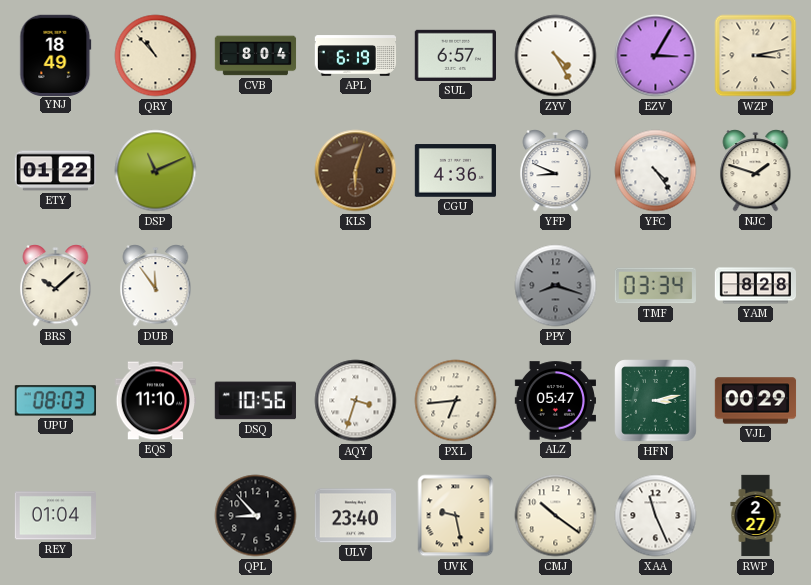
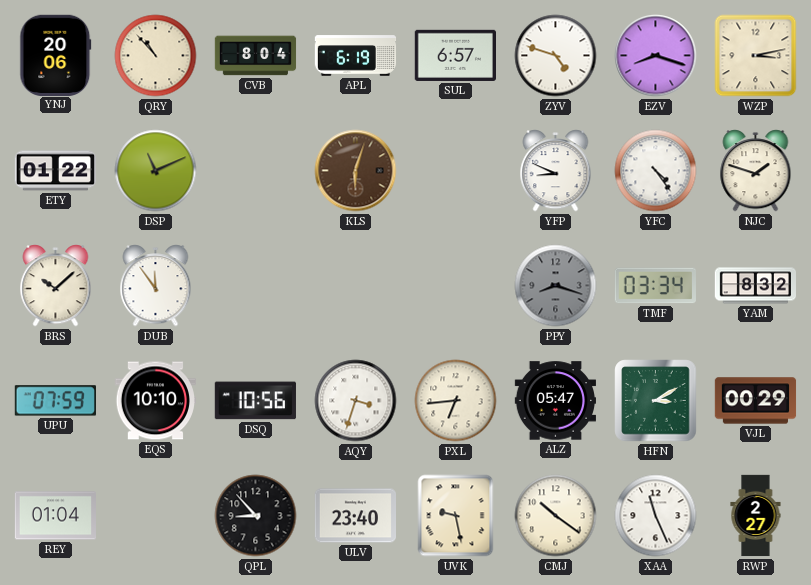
YNJ: 18:49 -> 20:06 (56, 55)
ZYV: 4:25 -> 4:48 (556, 56)
EZV: 3:05 -> 8:18 (656, 56)
CGU: 4:36 -> none (455, 171)
YAM: 8:28 -> 8:32 (755, 286)
UPU: 08:03 -> 07:59 (55, 401)
EQS: 11:10 -> 10:10 (155, 401)
HFN: 3:13 -> 3:10 (656, 401)
